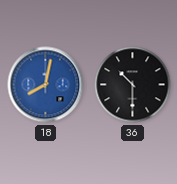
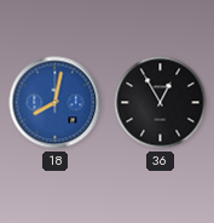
36: 10:30 -> 12:55 (161, 103)
